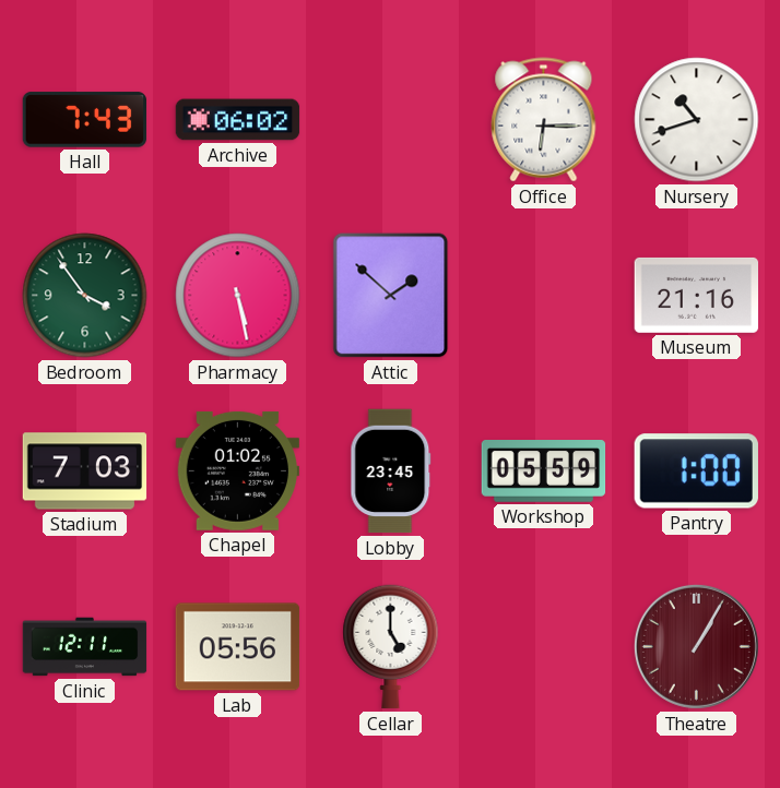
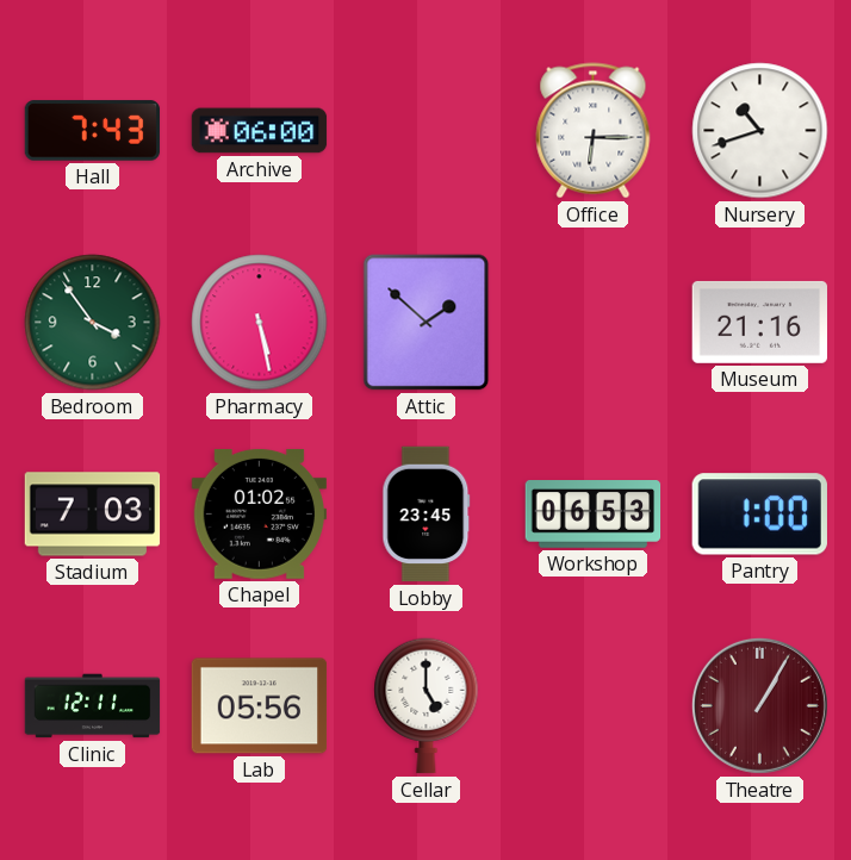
Archive: 06:02 -> 06:00 (260, 131)
Workshop: 05:59 -> 06:53 (594, 515)
